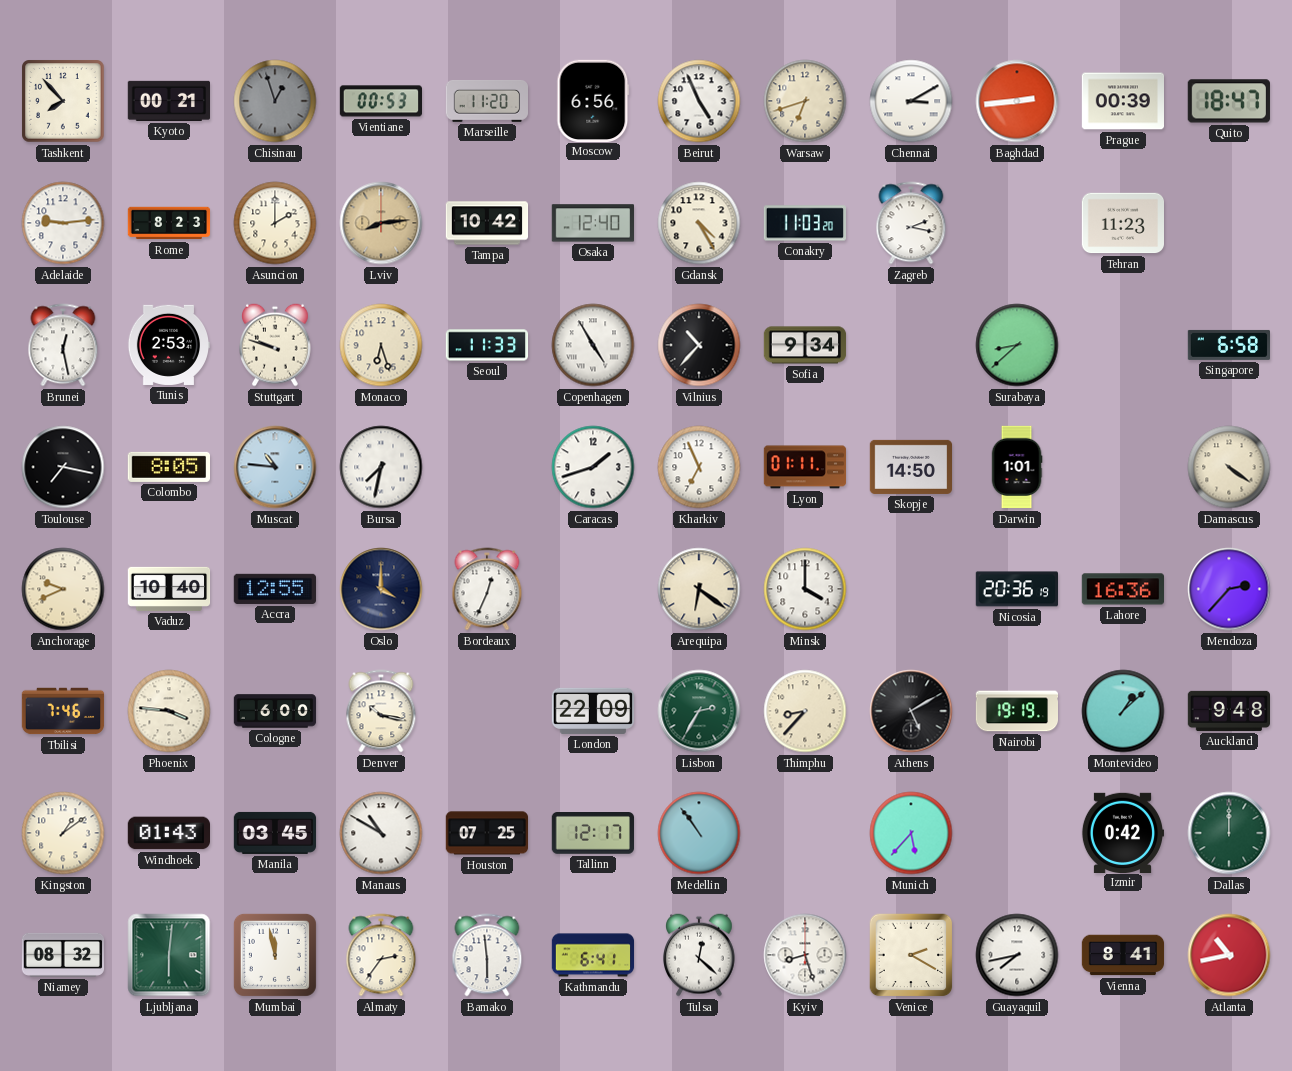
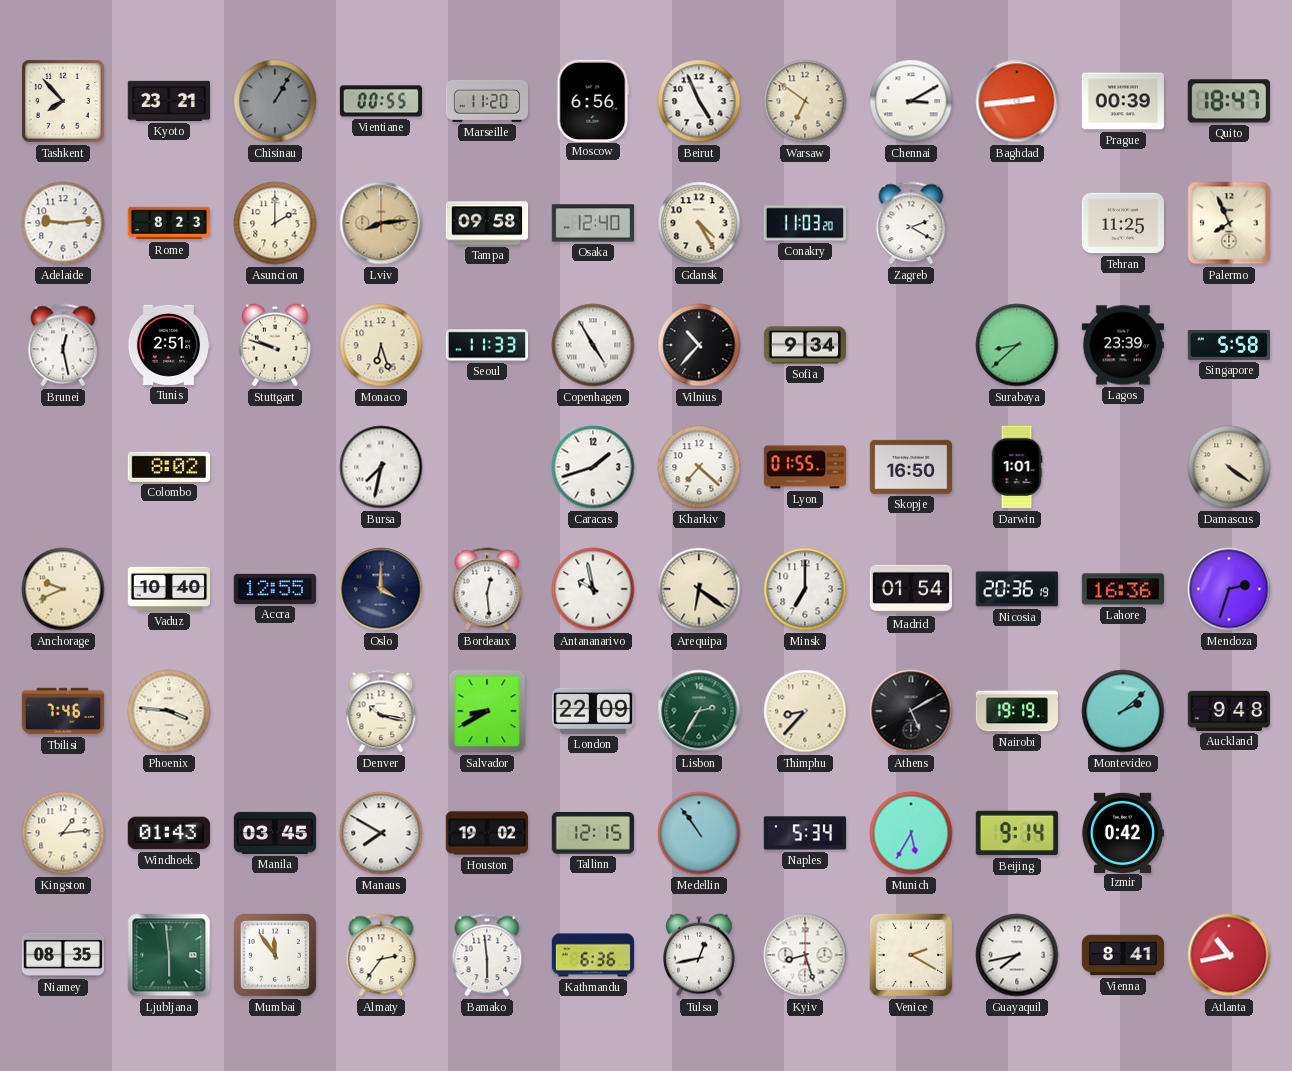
Kyoto: 00:21 -> 23:21 (168, 101)
Chisinau: 12:57 -> 1:05 (275, 101)
Vientiane: 00:53 -> 00:55 (380, 101)
Warsaw: 6:42 -> 6:51 (805, 101)
Tampa: 10:42 -> 09:58 (487, 223)
Zagreb: 2:17 -> 2:20 (911, 223)
Tehran: 11:23 -> 11:25 (1122, 223)
Palermo: none -> 7:56 (1229, 223)
Tunis: 2:53 -> 2:51 (168, 345)
Lagos: none -> 23:39 (1122, 345)
Singapore: 6:58 -> 5:58 (1228, 345)
Toulouse: 7:17 -> none (63, 467)
Colombo: 8:05 -> 8:02 (168, 467)
Muscat: 10:46 -> none (275, 467)
Kharkiv: 6:56 -> 7:22 (699, 467)
Lyon: 01:11 -> 01:55 (805, 467)
Skopje: 14:50 -> 16:50 (911, 467)
Bordeaux: 12:34 -> 12:29 (487, 589)
Antananarivo: none -> 9:58 (593, 589)
Minsk: 4:00 -> 7:00 (805, 589)
Madrid: none -> 01:54 (910, 589)
Mendoza: 2:37 -> 2:33 (1229, 589)
Cologne: 6:00 -> none (275, 711)
Salvador: none -> 8:40 (487, 711)
Montevideo: 1:08 -> 2:08 (1123, 711)
Kingston: 1:09 -> 1:14 (63, 833)
Manaus: 10:50 -> 7:50 (381, 833)
Houston: 07:25 -> 19:02 (486, 833)
Tallinn: 12:17 -> 12:15 (592, 834)
Naples: none -> 5:34 (805, 833)
Munich: 5:37 -> 5:35 (911, 833)
Beijing: none -> 9:14 (1016, 833)
Dallas: 12:00 -> none (1229, 833)
Niamey: 08:32 -> 08:35 (63, 955)
Ljubljana: 6:01 -> 5:59 (169, 955)
Mumbai: 11:58 -> 11:54 (275, 955)
Kathmandu: 6:41 -> 6:36 (593, 955)
Tulsa: 12:22 -> 12:43 (700, 955)
